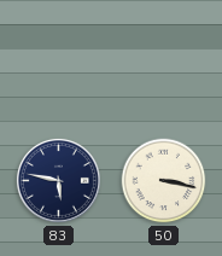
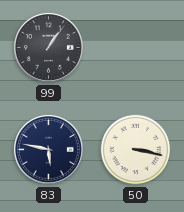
99: none -> 1:06 (48, 47)
